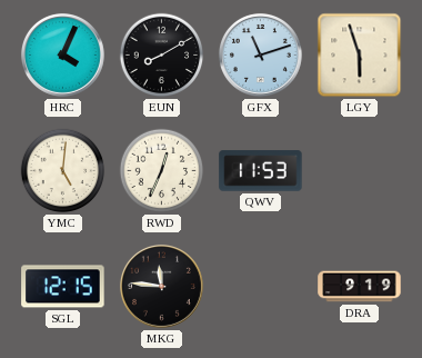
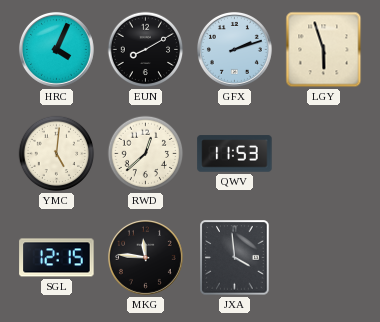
GFX: 11:12 -> 2:12 (234, 49)
RWD: 12:34 -> 12:38 (146, 154)
JXA: none -> 3:59 (235, 258)
DRA: 9:19 -> none (360, 287)
